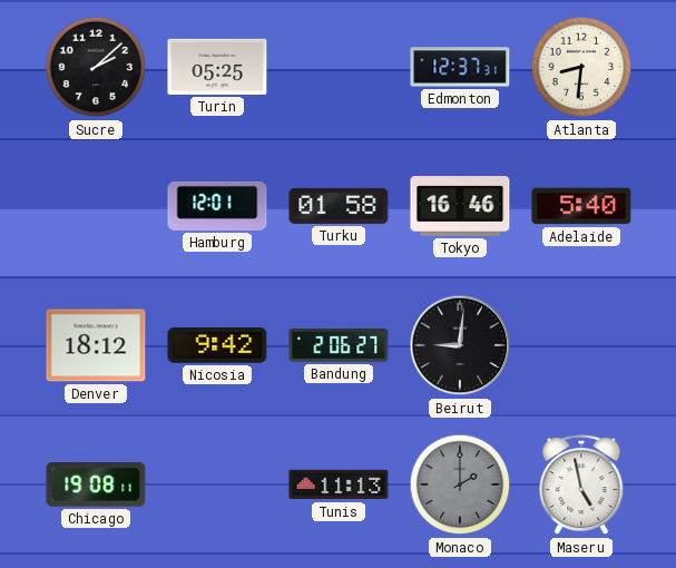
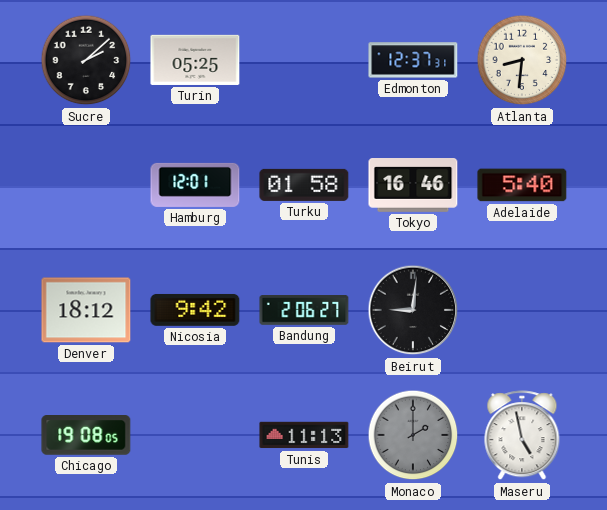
Chicago: 19:08:11 -> 19:08:05 (86, 435)
